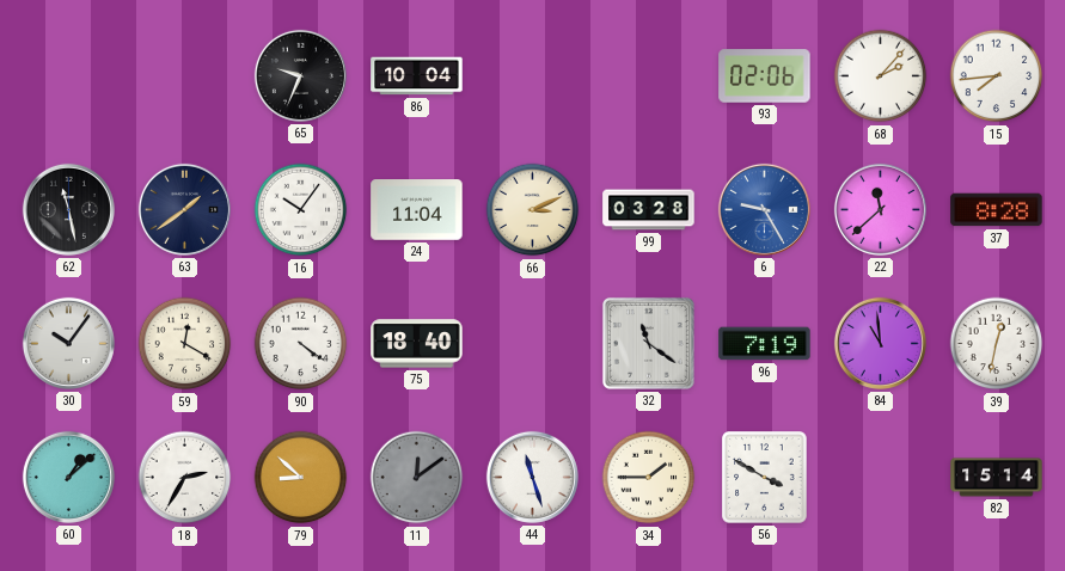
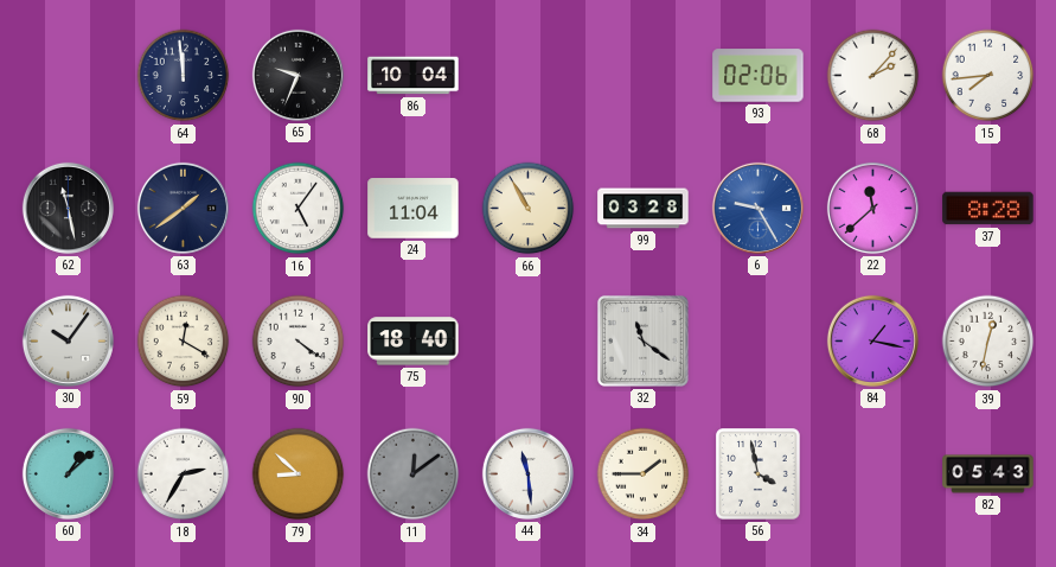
64: none -> 11:59 (184, 76)
16: 10:06 -> 5:06 (299, 209)
66: 3:11 -> 10:55 (529, 209)
96: 7:19 -> none (765, 344)
84: 10:59 -> 1:17 (872, 340)
44: 11:27 -> 11:29 (527, 473)
56: 3:50 -> 3:58 (759, 474)
82: 15:14 -> 05:43 (988, 474)
